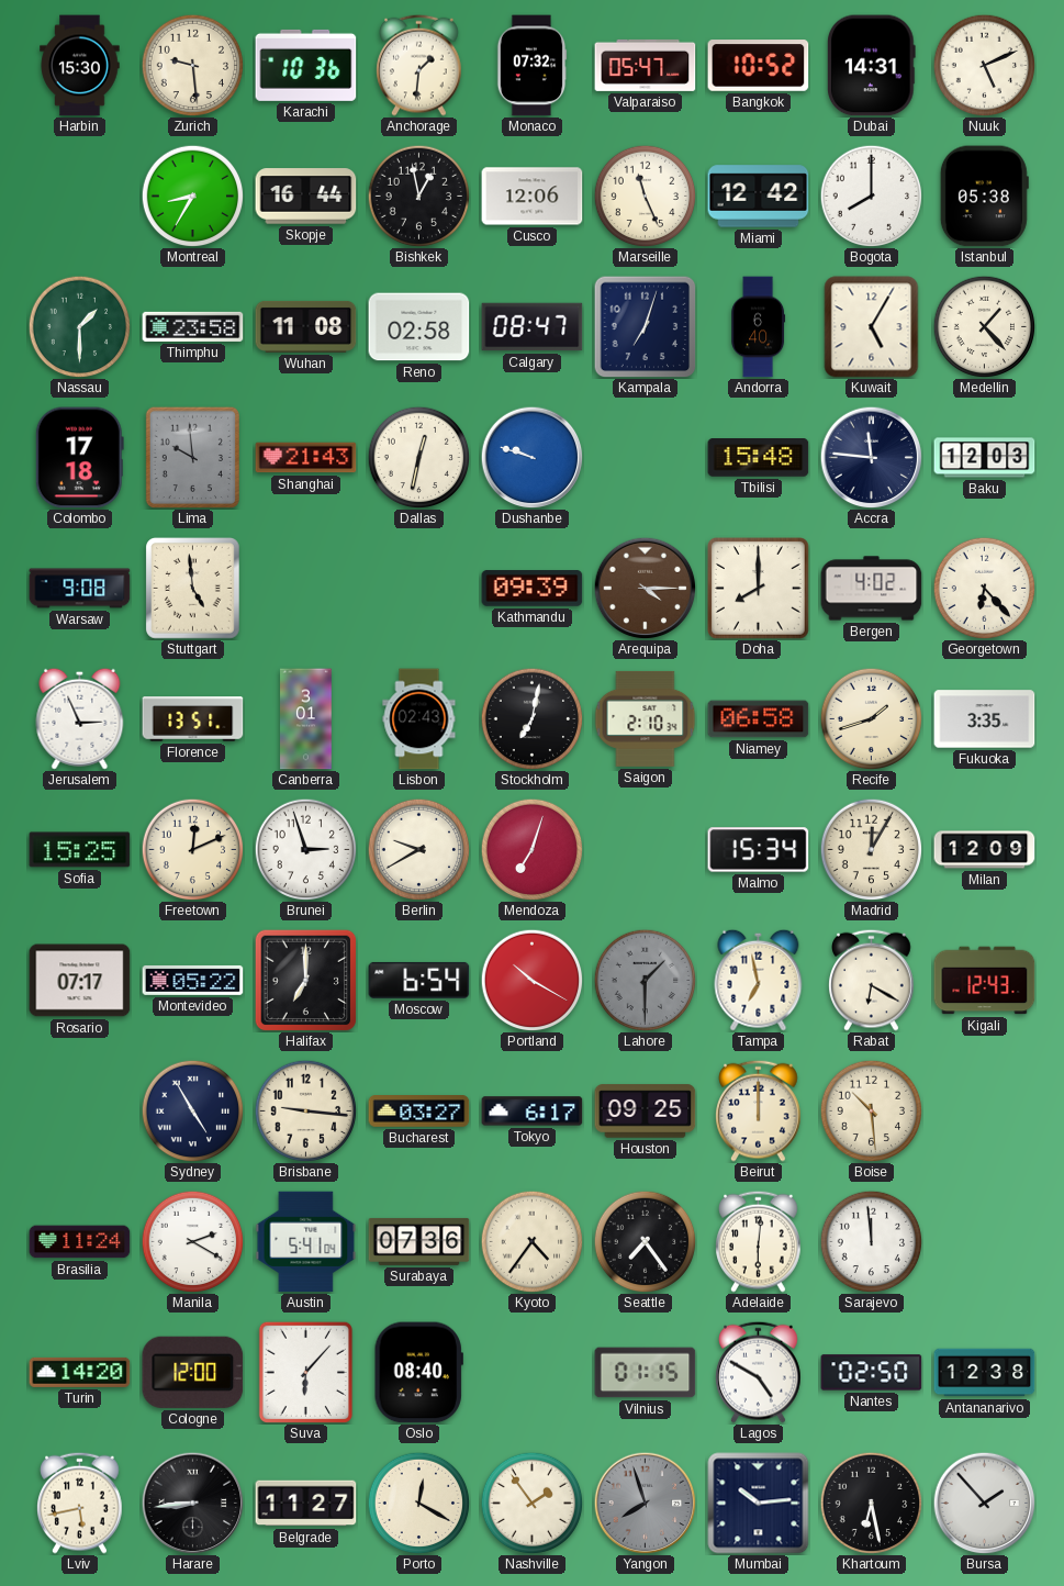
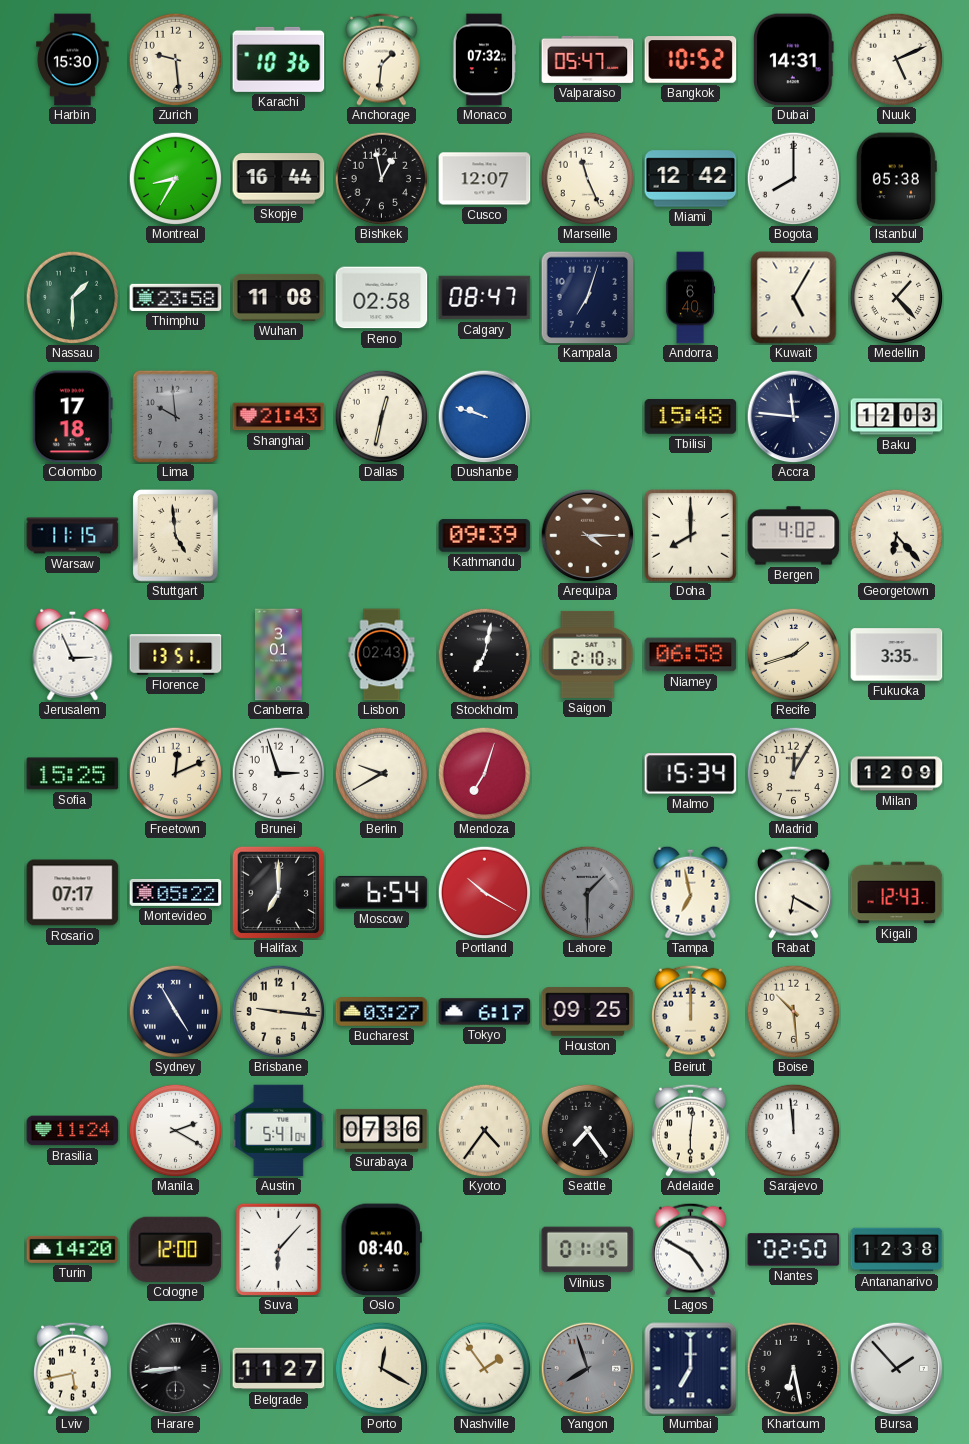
Cusco: 12:06 -> 12:07 (485, 179)
Warsaw: 9:08 -> 11:15 (73, 536)
Mumbai: 10:14 -> 7:00 (691, 1369)
